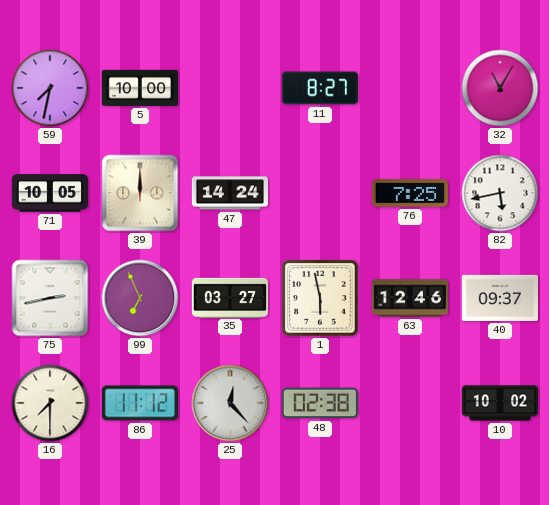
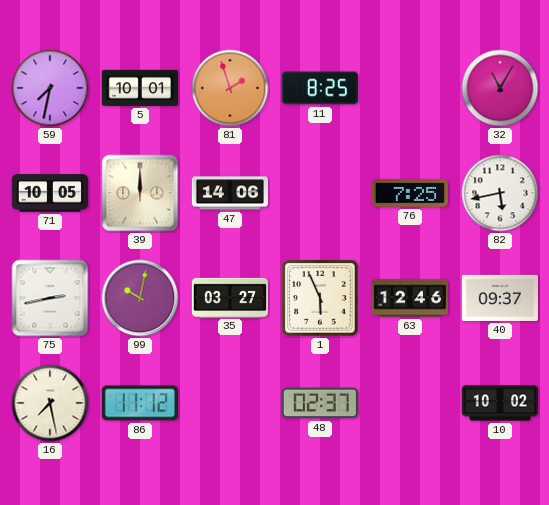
5: 10:00 -> 10:01 (139, 88)
81: none -> 1:57 (230, 88)
11: 8:27 -> 8:25 (320, 88)
47: 14:24 -> 14:06 (229, 193)
99: 6:56 -> 10:02 (140, 298)
1: 5:58 -> 5:56 (320, 298)
16: 7:30 -> 7:28 (50, 403)
25: 12:23 -> none (230, 403)
48: 02:38 -> 02:37 (320, 403)
